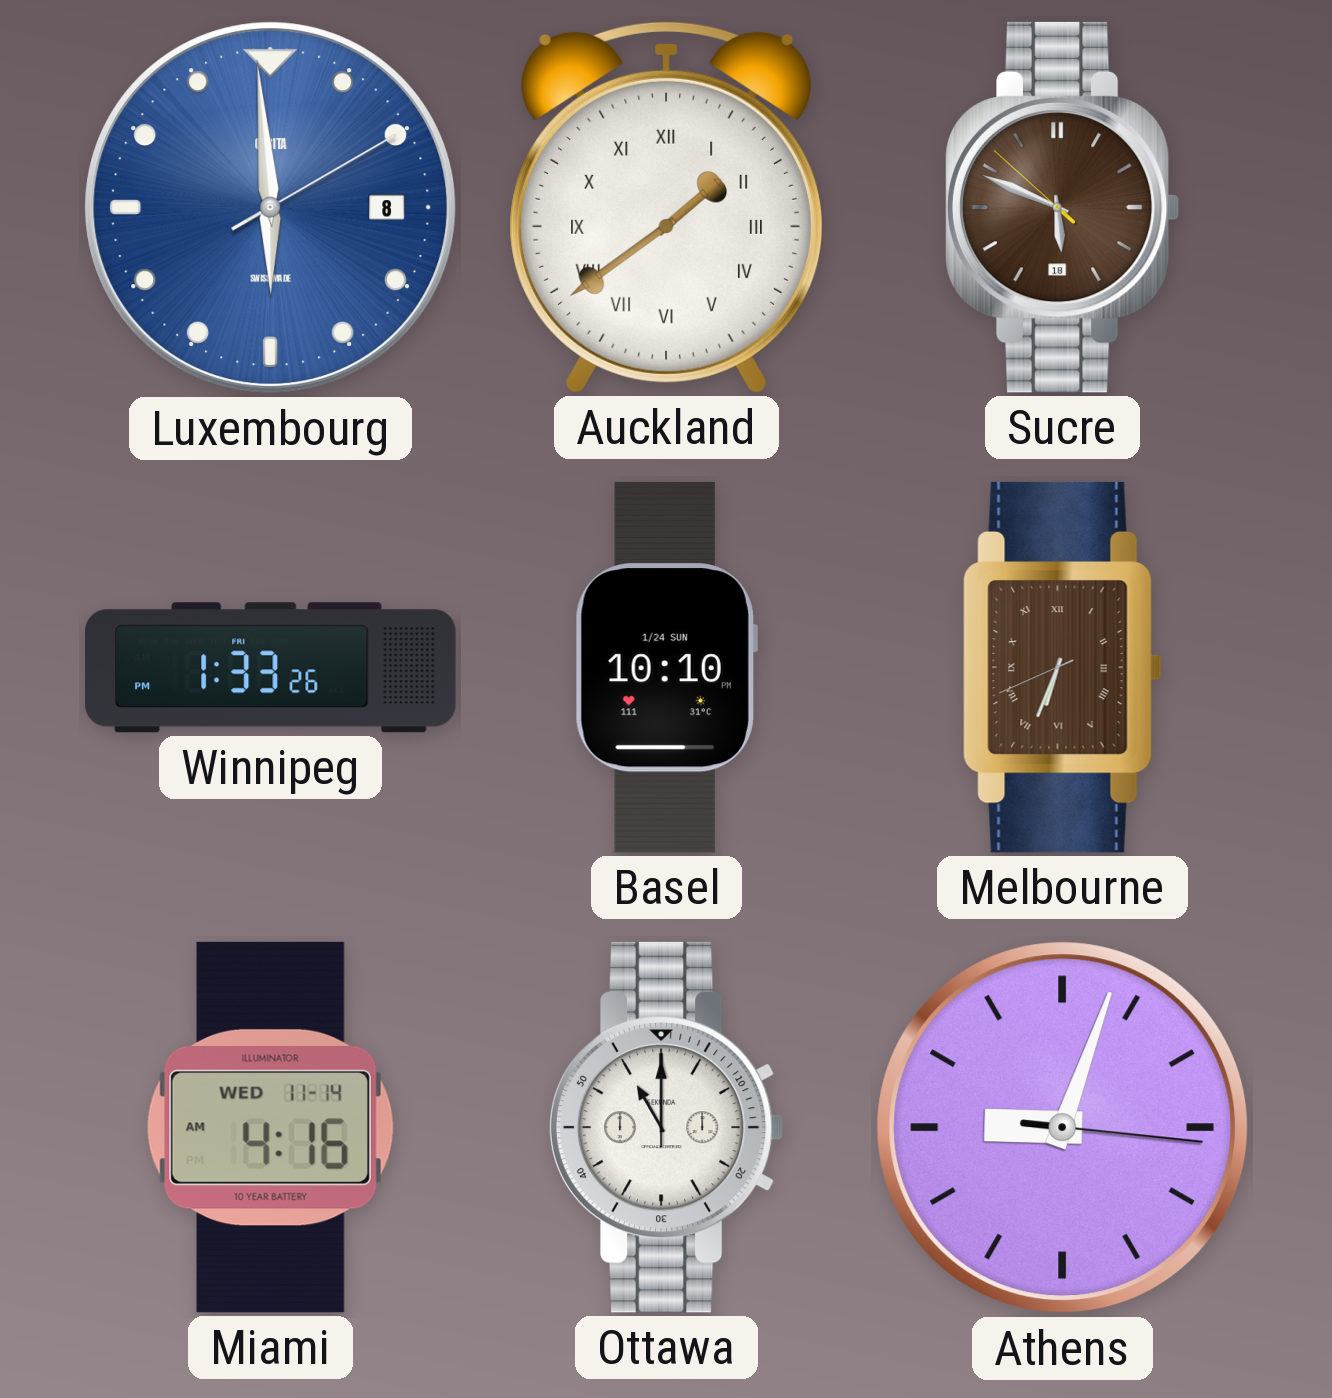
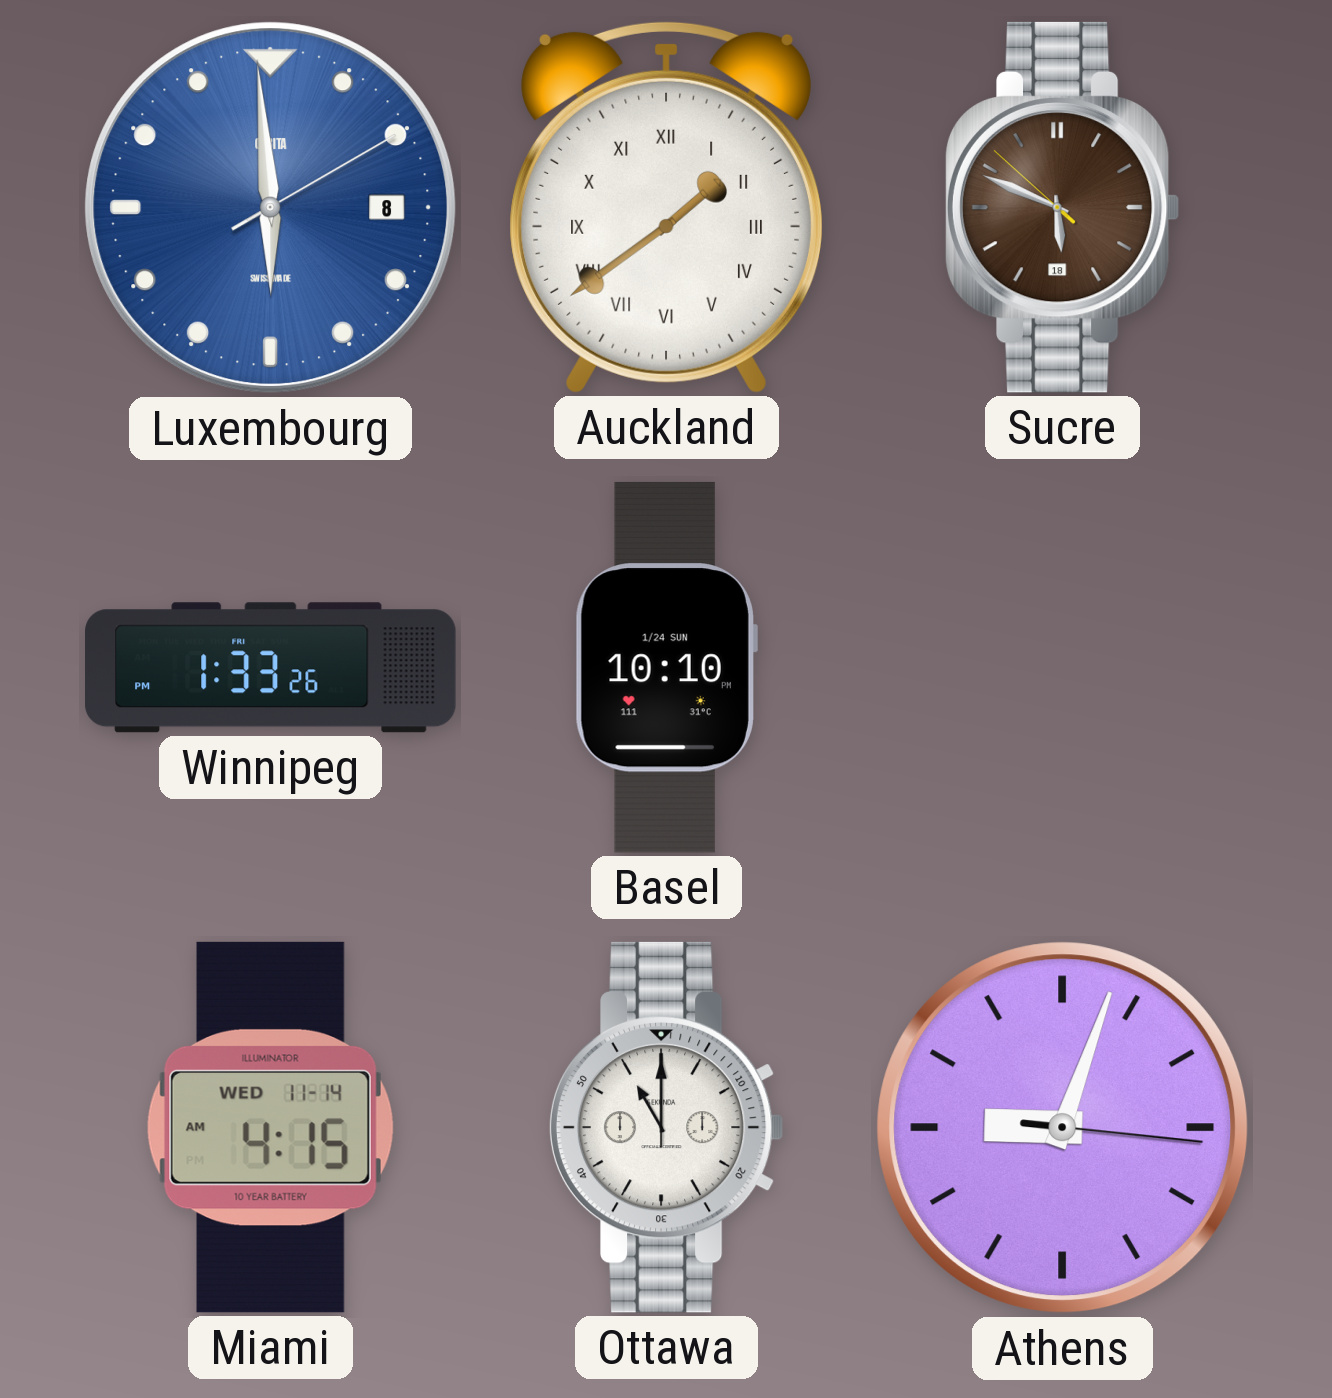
Melbourne: 6:33 -> none (1063, 667)
Miami: 4:16 -> 4:15 (270, 1127)
